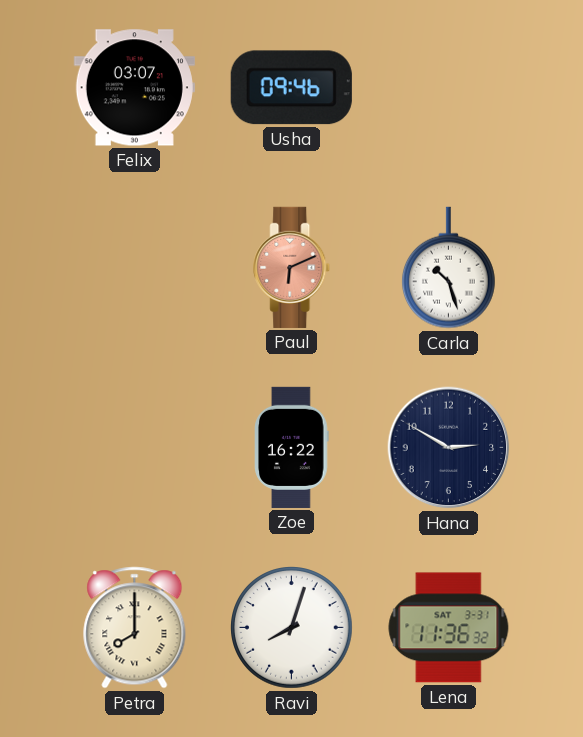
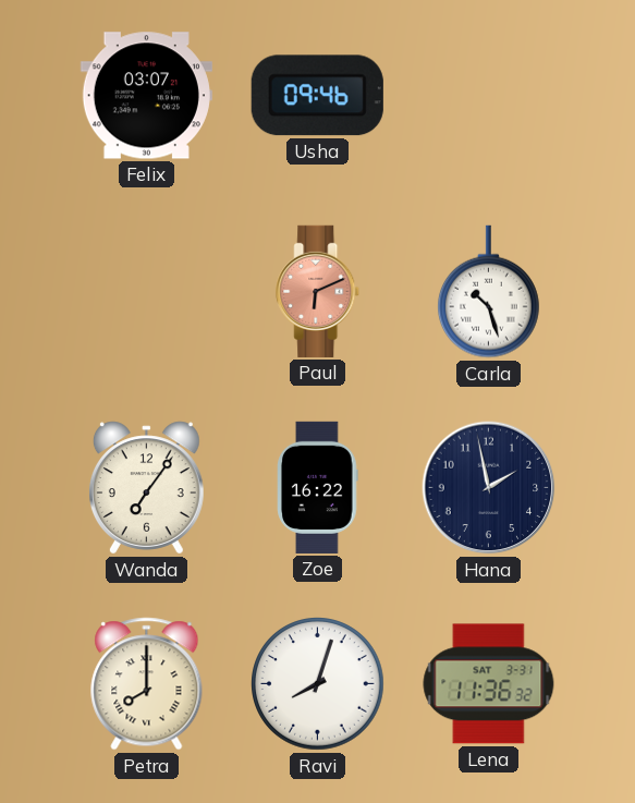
Wanda: none -> 7:06 (146, 488)
Hana: 2:50 -> 1:58 (489, 488)
